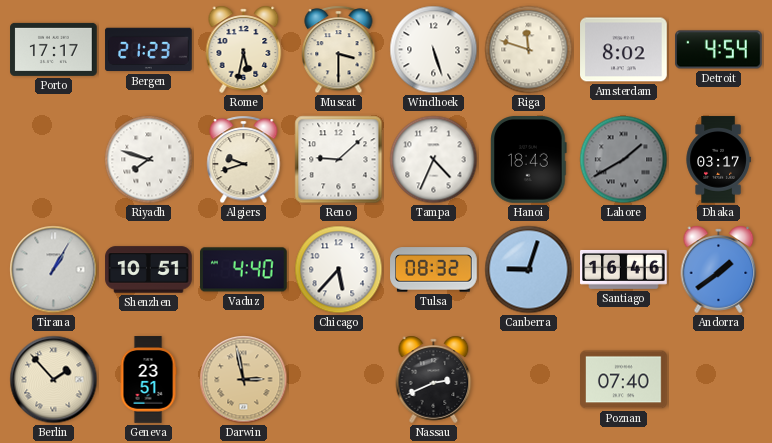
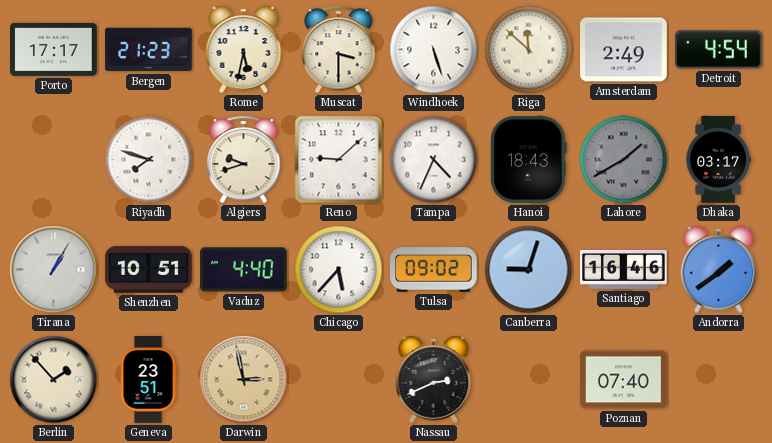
Riga: 11:48 -> 11:52 (529, 50)
Amsterdam: 8:02 -> 2:49 (624, 50)
Tulsa: 08:32 -> 09:02 (434, 270)
